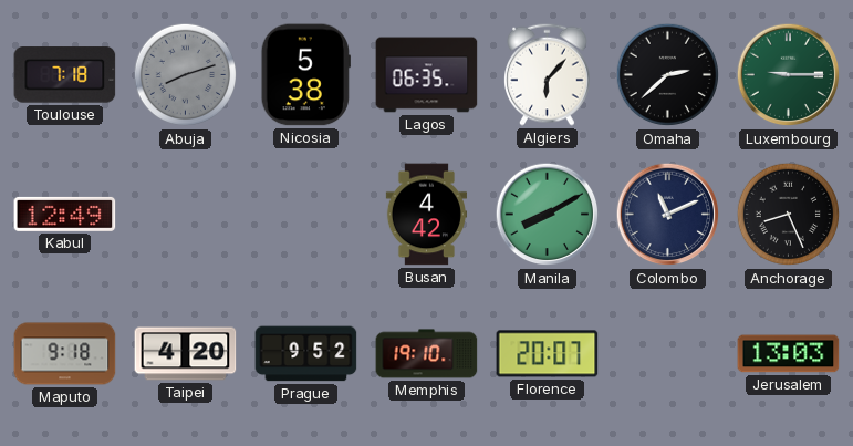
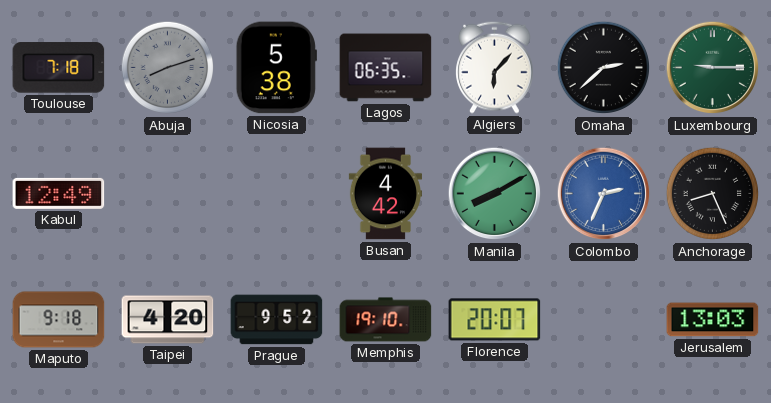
Colombo: 11:11 -> 2:34 (604, 194)
Colombo dial: navy -> blue (604, 194)
